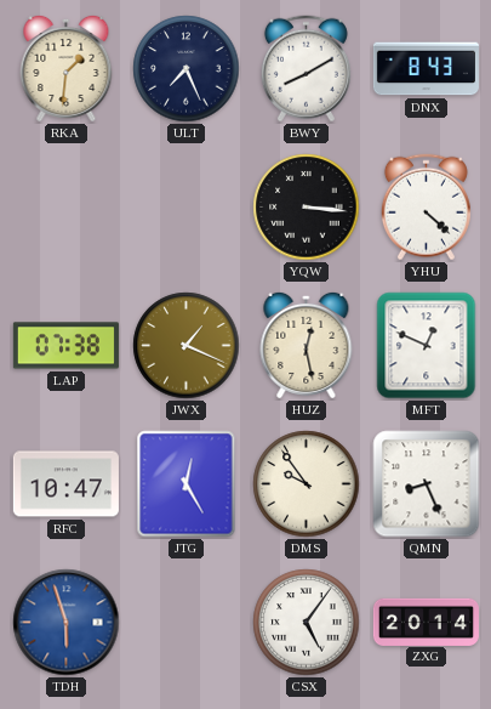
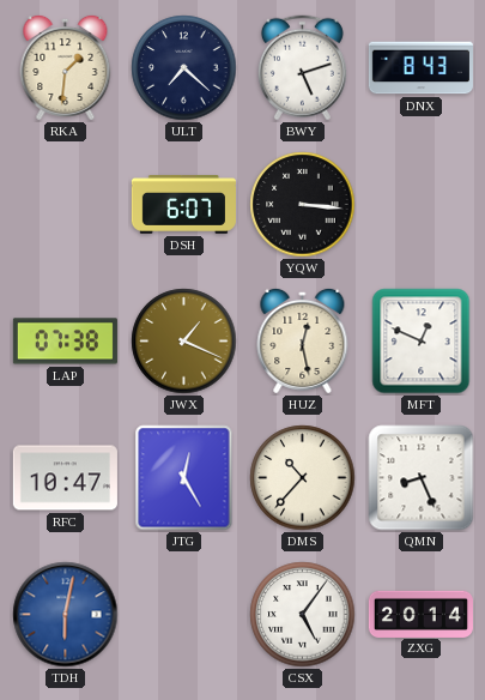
ULT: 7:26 -> 7:22 (184, 68)
BWY: 8:10 -> 5:12 (302, 68)
DSH: none -> 6:07 (183, 205)
YHU: 4:22 -> none (426, 208)
DMS: 9:54 -> 10:37 (303, 478)
TDH: 5:57 -> 6:02 (66, 615)
